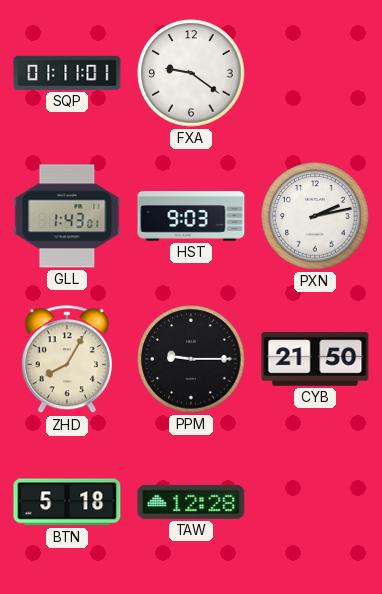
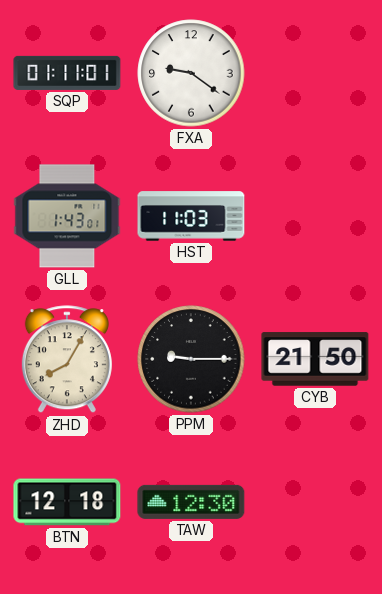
HST: 9:03 -> 11:03 (191, 216)
PXN: 2:13 -> none (315, 216)
BTN: 5:18 -> 12:18 (67, 502)
TAW: 12:28 -> 12:30 (191, 502)
